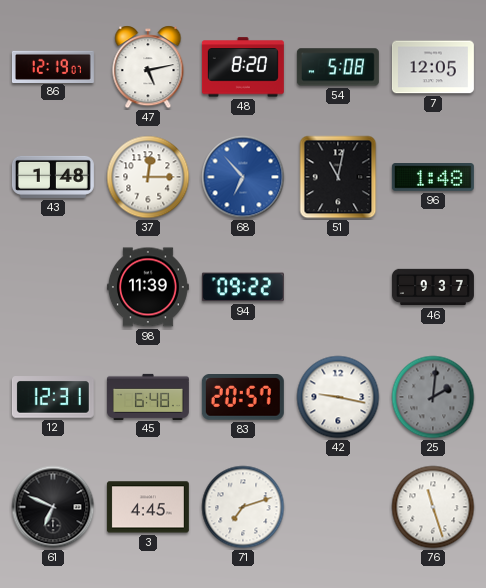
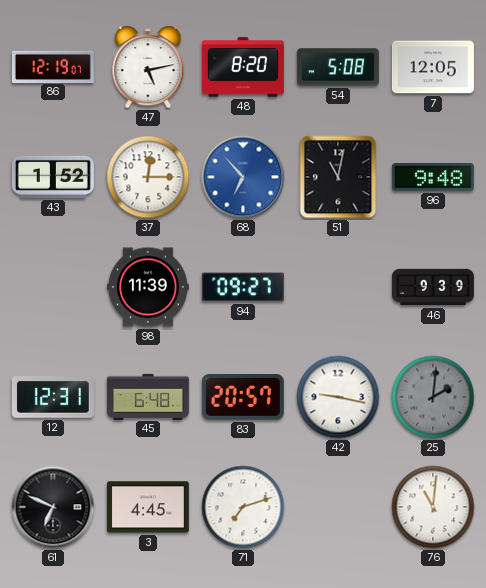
43: 1:48 -> 1:52 (53, 177)
96: 1:48 -> 9:48 (433, 178)
94: 09:22 -> 09:27 (243, 287)
46: 9:37 -> 9:39 (433, 287)
76: 11:27 -> 11:01 (433, 507)
